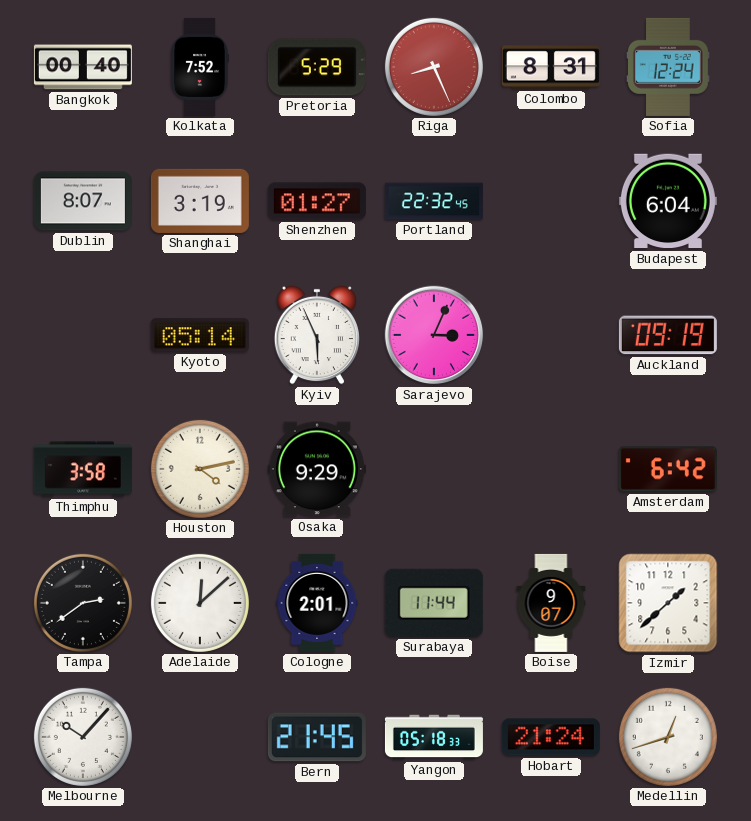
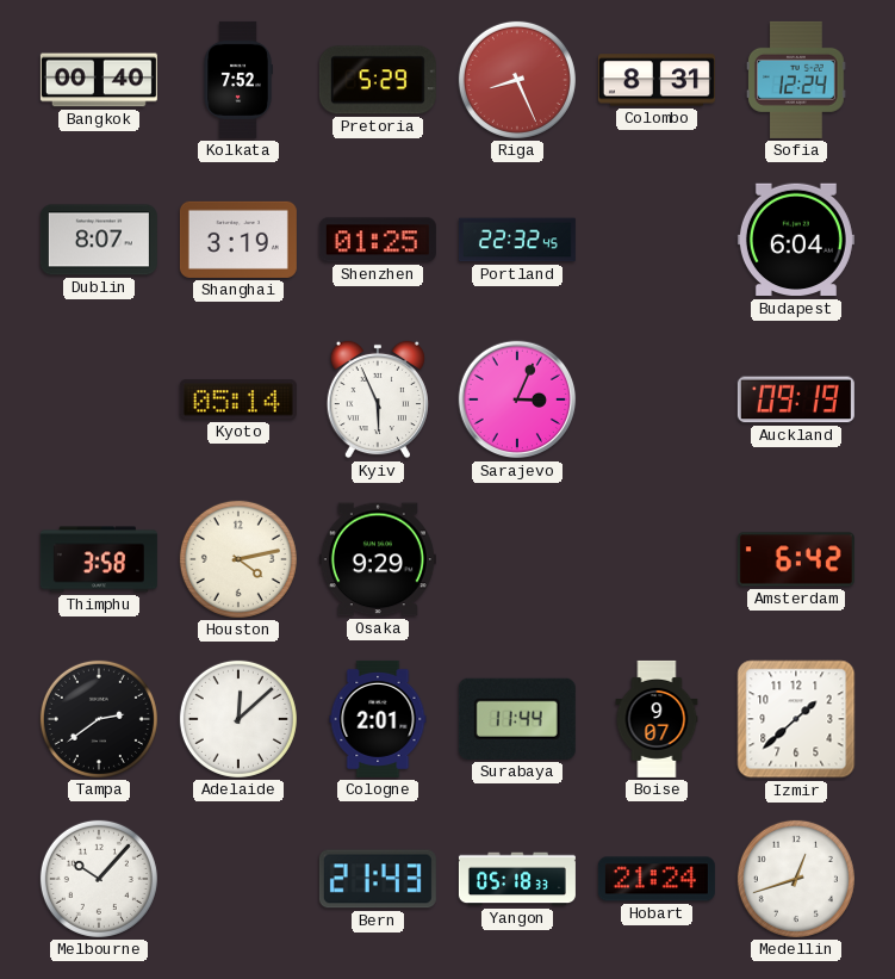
Shenzhen: 01:27 -> 01:25 (378, 240)
Bern: 21:45 -> 21:43 (378, 879)
